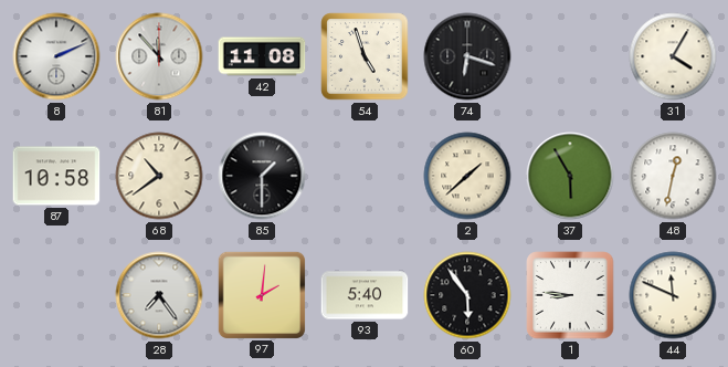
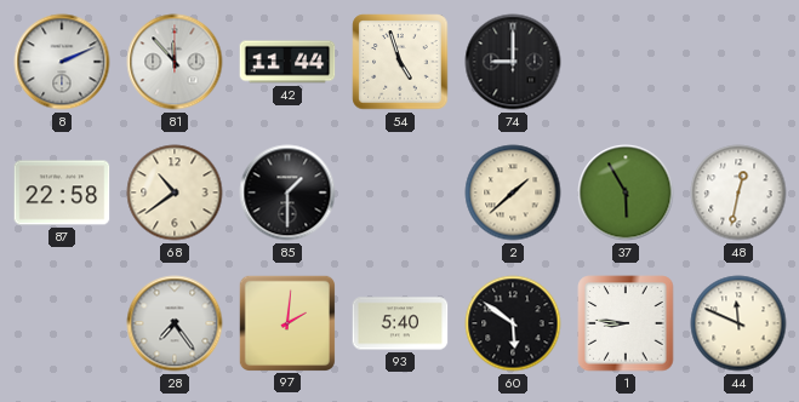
42: 11:08 -> 11:44 (287, 62)
74: 6:18 -> 9:00 (513, 62)
31: 4:05 -> none (673, 56)
87: 10:58 -> 22:58 (62, 193)
60: 5:54 -> 5:51 (513, 323)
